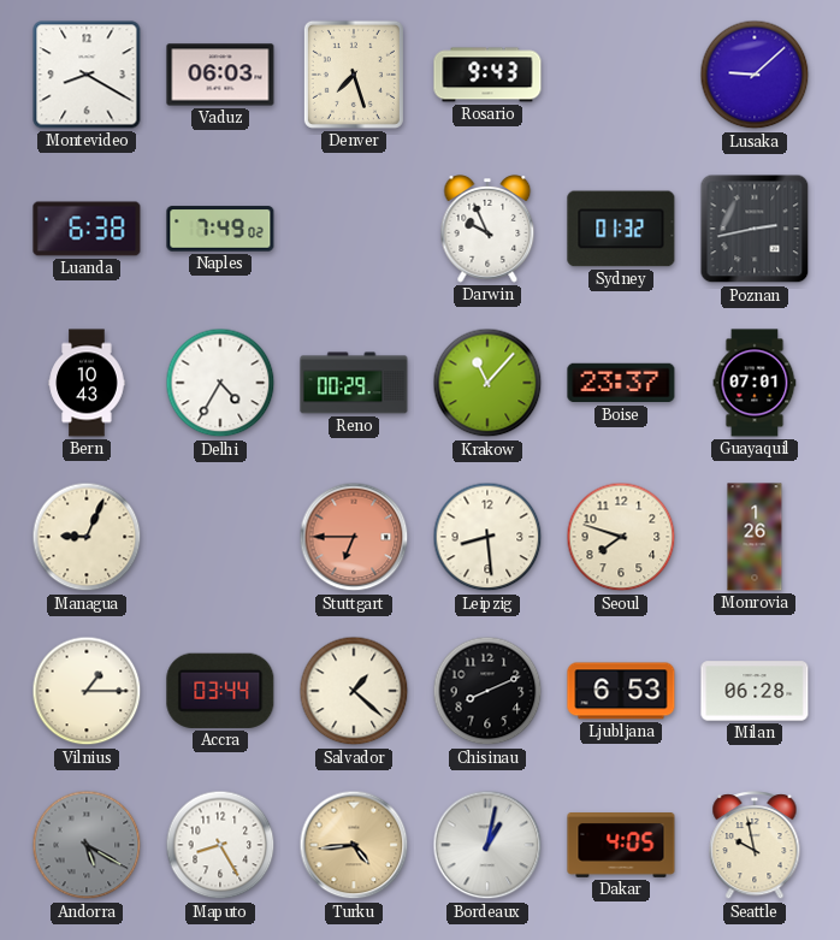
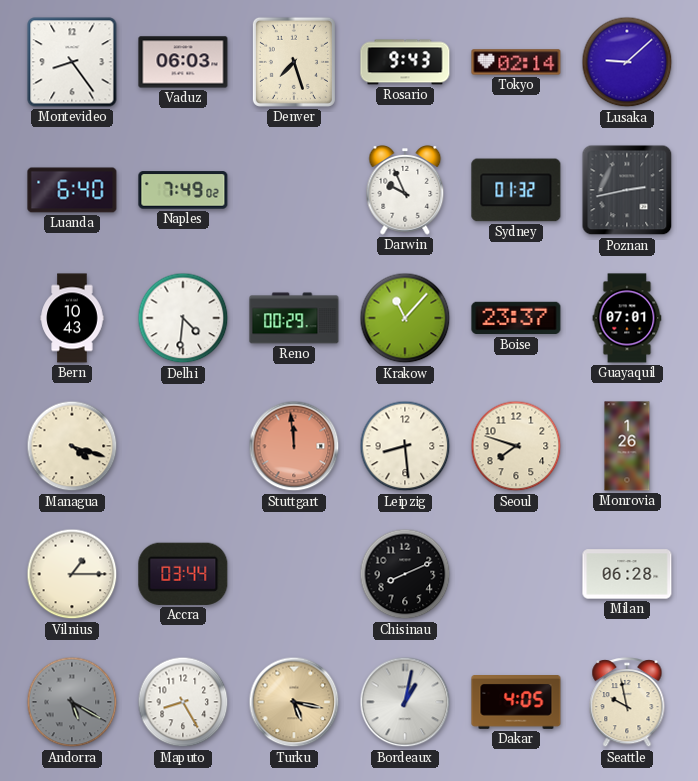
Montevideo: 8:20 -> 8:24 (72, 62)
Tokyo: none -> 02:14 (516, 62)
Luanda: 6:38 -> 6:40 (72, 190)
Delhi: 4:35 -> 4:31 (183, 318)
Managua: 9:04 -> 4:18 (72, 446)
Stuttgart: 6:45 -> 11:59 (294, 446)
Salvador: 1:22 -> none (354, 691)
Ljubljana: 6:53 -> none (621, 691)
Turku: 4:44 -> 5:17 (294, 702)
